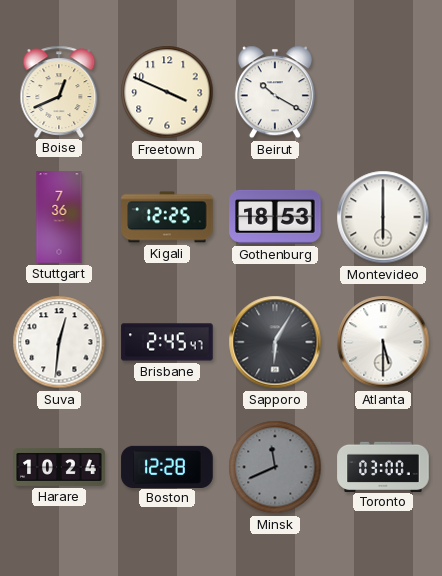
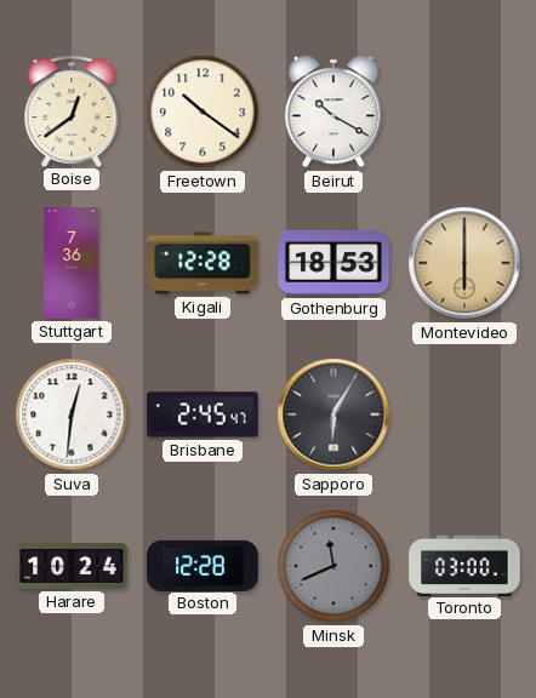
Boise: 12:41 -> 12:39 (72, 110)
Freetown: 3:49 -> 10:21 (203, 111)
Kigali: 12:25 -> 12:28 (203, 263)
Montevideo dial: white -> champagne (464, 263)
Atlanta: 5:30 -> none (383, 342)
